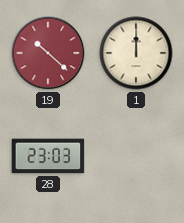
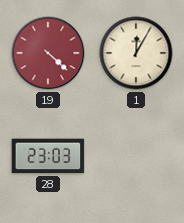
19: 10:22 -> 4:22 (48, 53)
1: 12:00 -> 12:05 (136, 53)
